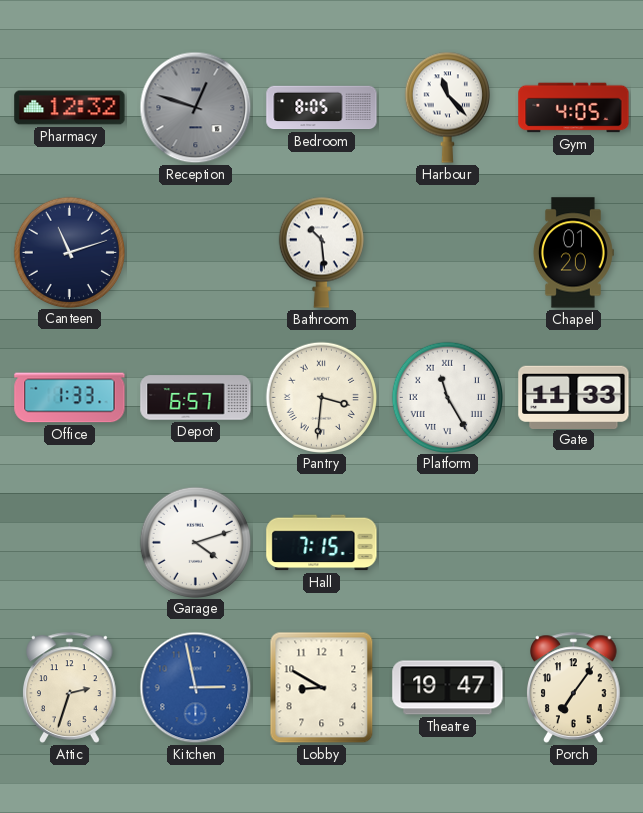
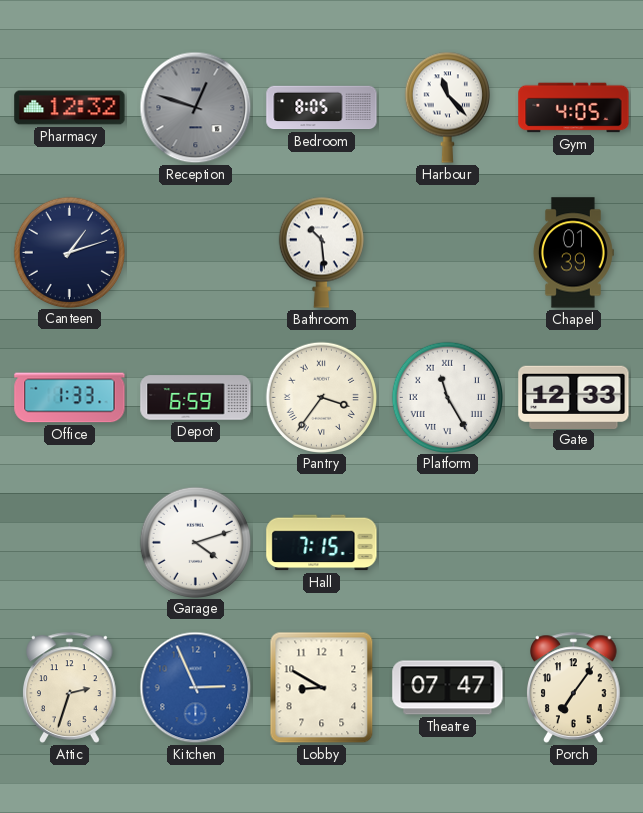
Canteen: 11:12 -> 1:12 (69, 252)
Chapel: 01:20 -> 01:39 (573, 253)
Depot: 6:57 -> 6:59 (196, 398)
Pantry: 3:31 -> 3:36 (321, 397)
Gate: 11:33 -> 12:33 (574, 397)
Kitchen: 2:58 -> 2:56 (196, 688)
Theatre: 19:47 -> 07:47 (448, 688)
